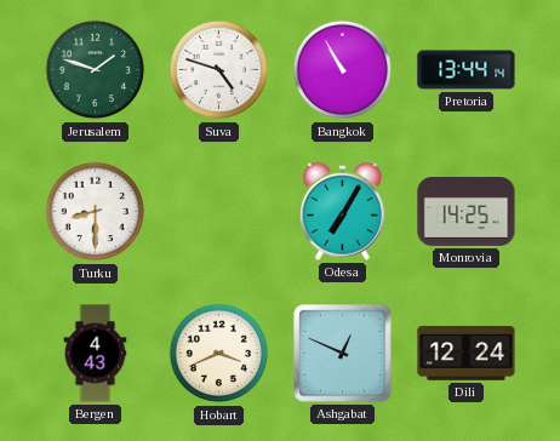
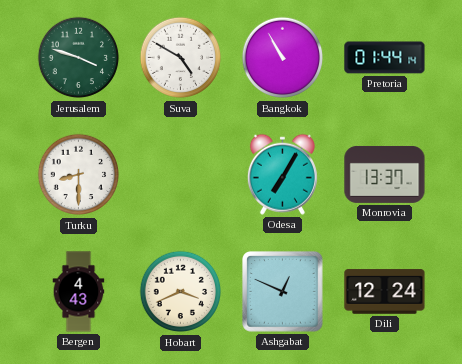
Jerusalem: 1:48 -> 3:48 (79, 58)
Suva: 4:48 -> 4:50 (181, 58)
Pretoria: 13:44 -> 01:44 (385, 58)
Monrovia: 14:25 -> 13:37 (385, 174)
